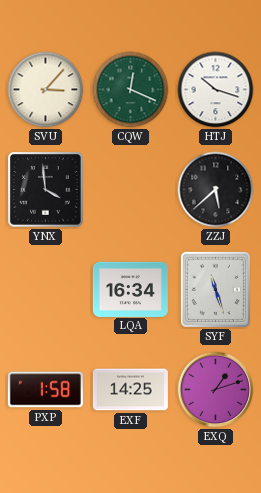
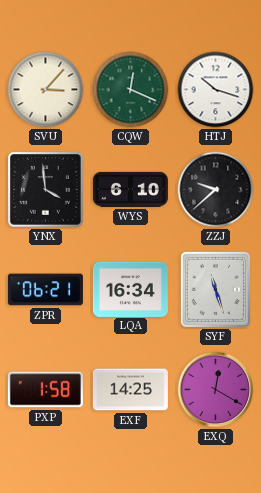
WYS: none -> 6:10 (130, 189)
ZZJ: 5:38 -> 9:38 (216, 190)
ZPR: none -> 06:21 (45, 290)
EXQ: 1:12 -> 12:20 (216, 390)
